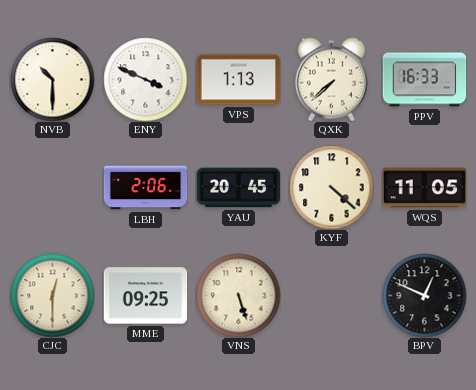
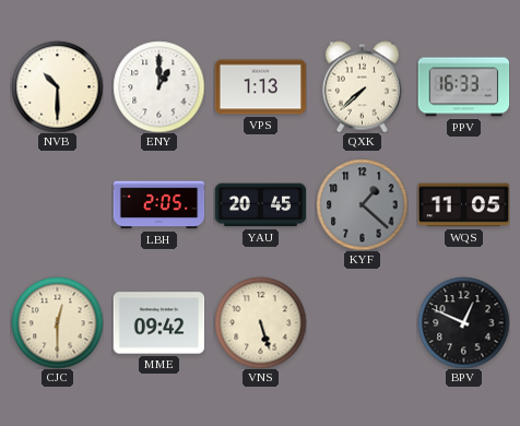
ENY: 3:49 -> 1:00 (158, 86)
LBH: 2:06 -> 2:05 (158, 205)
KYF: 4:22 -> 1:22 (362, 204)
KYF dial: cream -> grey (362, 204)
MME: 09:25 -> 09:42 (158, 323)
